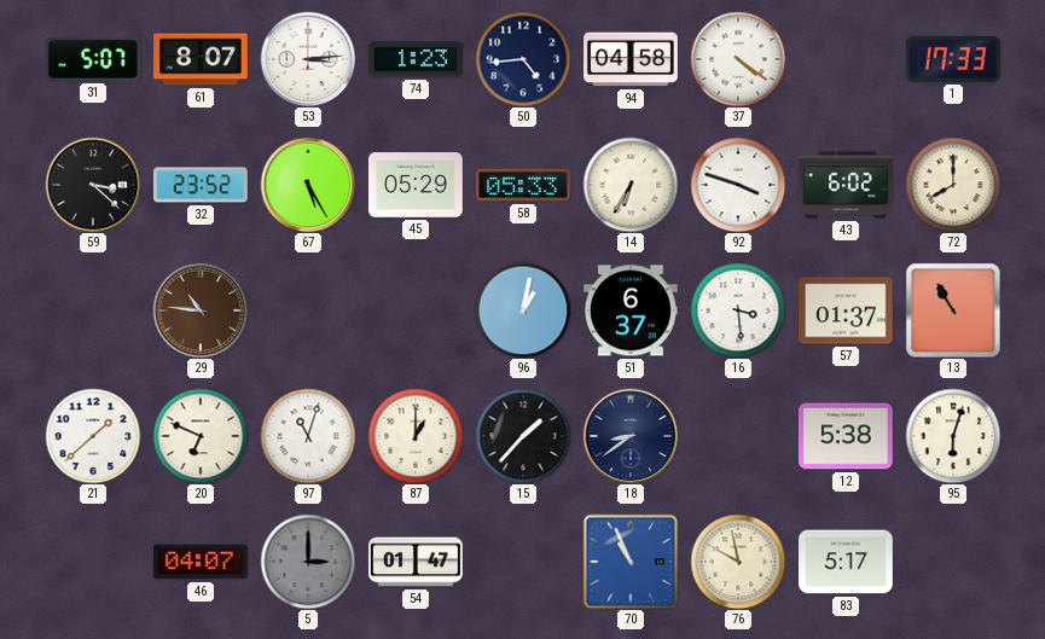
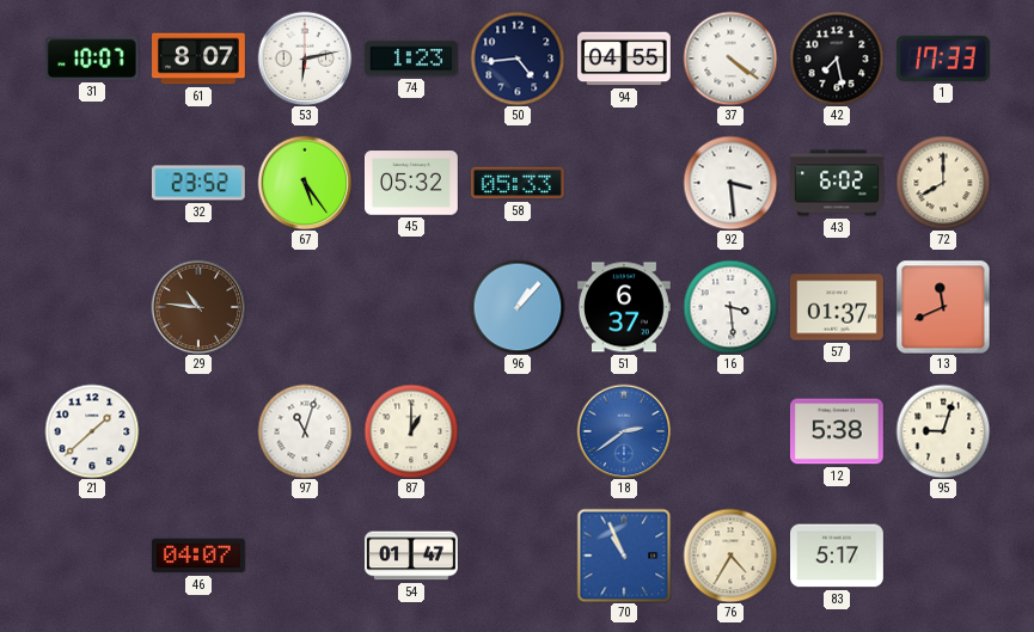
31: 5:07 -> 10:07 (92, 59)
53: 3:14 -> 6:13 (305, 59)
94: 04:58 -> 04:55 (625, 59)
42: none -> 7:28 (837, 59)
59: 3:22 -> none (93, 185)
67: 5:25 -> 5:24 (305, 183)
45: 05:29 -> 05:32 (412, 183)
14: 6:35 -> none (631, 185)
92: 3:48 -> 3:29 (730, 183)
96: 1:02 -> 1:07 (518, 307)
13: 10:55 -> 11:41 (943, 307)
20: 6:49 -> none (201, 436)
15: 1:37 -> none (523, 436)
18: 8:39 -> 2:39 (624, 431)
18 dial: navy -> blue (624, 431)
95: 6:03 -> 9:03 (943, 431)
5: 3:00 -> none (308, 562)
76: 9:58 -> 4:35 (730, 556)
